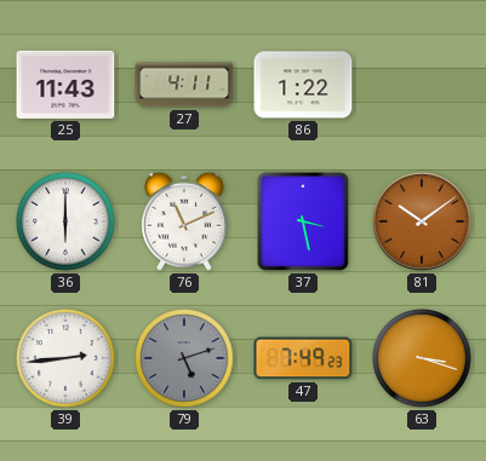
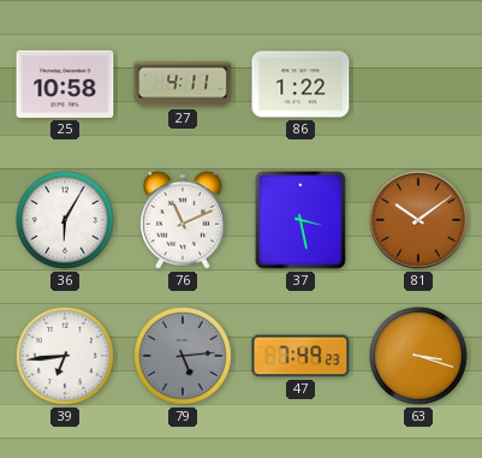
25: 11:43 -> 10:58 (65, 84)
36: 6:00 -> 6:05 (65, 220)
39: 2:44 -> 6:44 (65, 356)
79: 5:12 -> 5:14 (183, 356)
